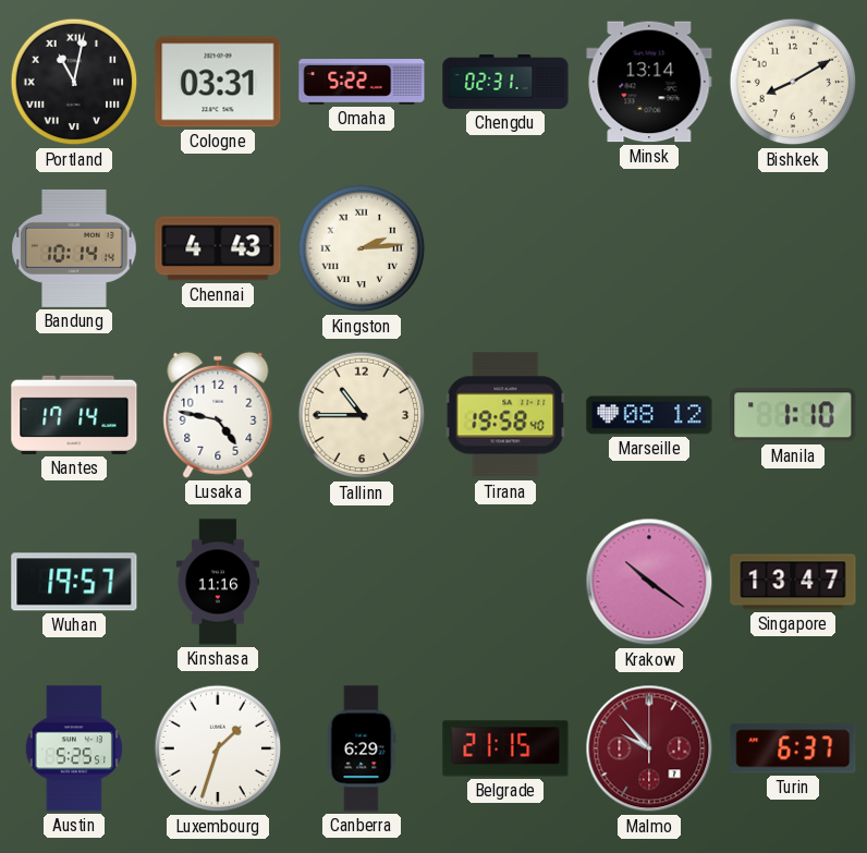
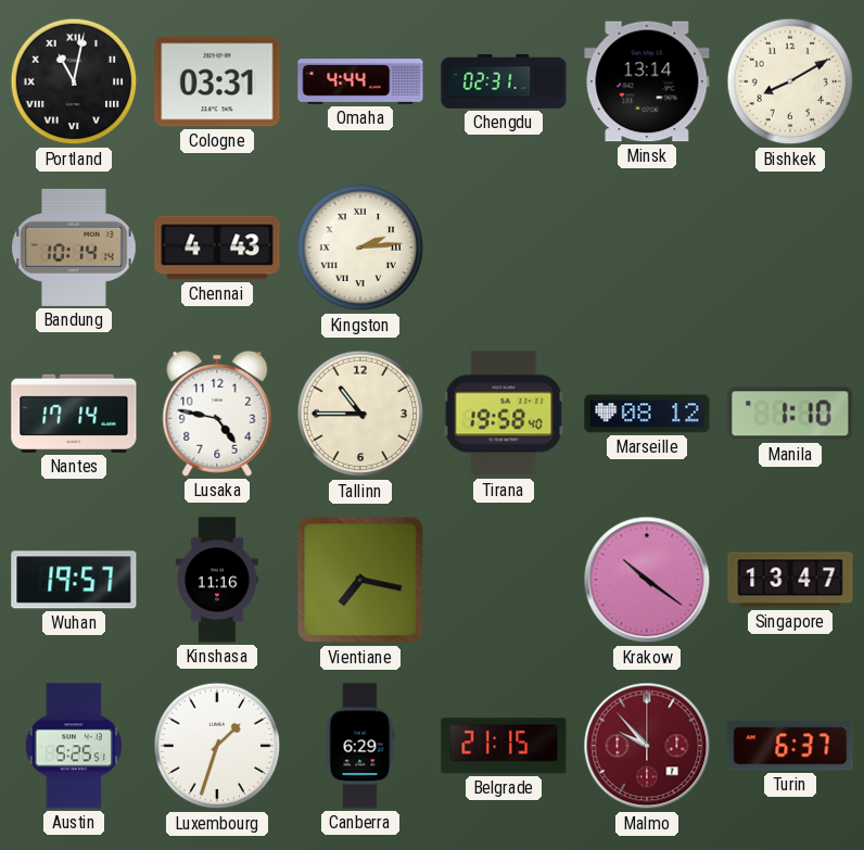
Omaha: 5:22 -> 4:44 (360, 83)
Vientiane: none -> 7:17 (360, 580)
